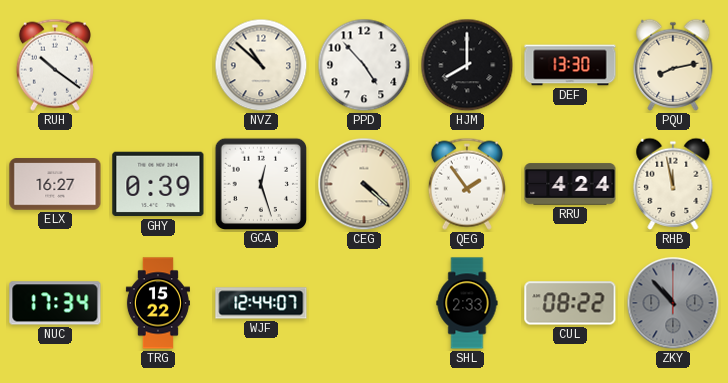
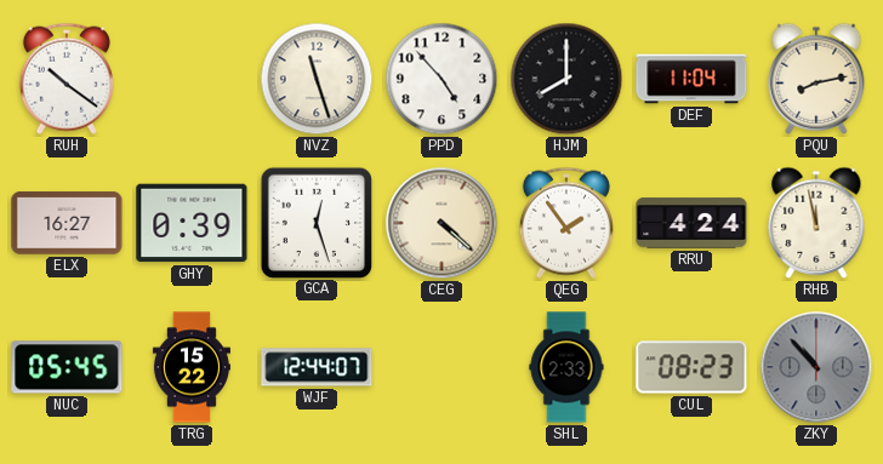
NVZ: 10:52 -> 11:27 (317, 79)
DEF: 13:30 -> 11:04 (691, 79)
NUC: 17:34 -> 05:45 (67, 367)
CUL: 08:22 -> 08:23 (691, 367)
